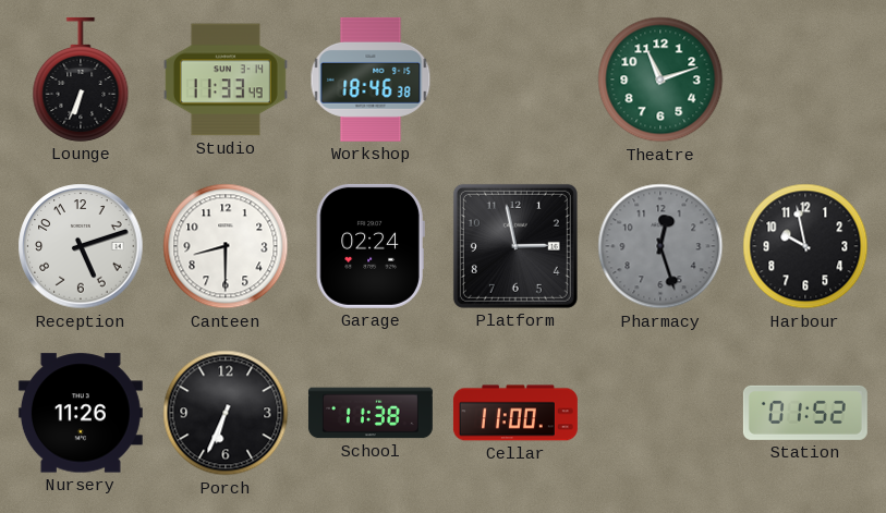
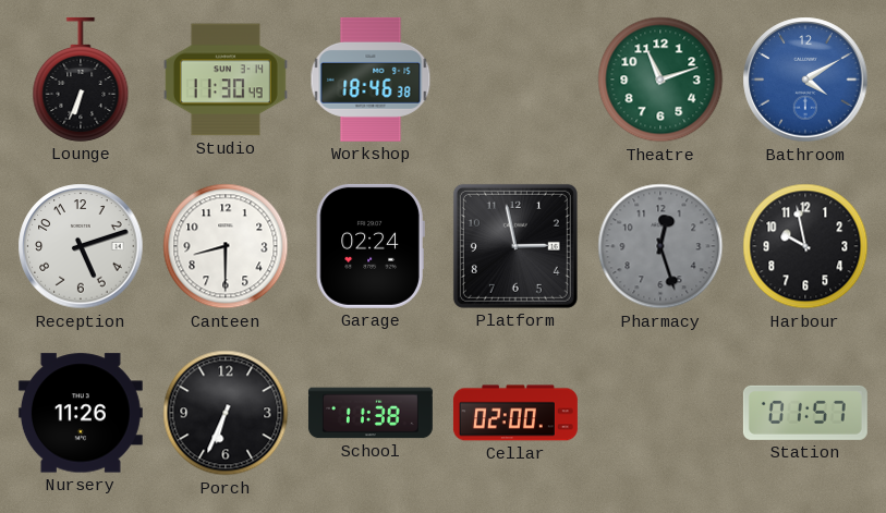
Studio: 11:33 -> 11:30 (226, 80)
Bathroom: none -> 4:10 (805, 80)
Cellar: 11:00 -> 02:00 (515, 413)
Station: 01:52 -> 01:57 (805, 413)
